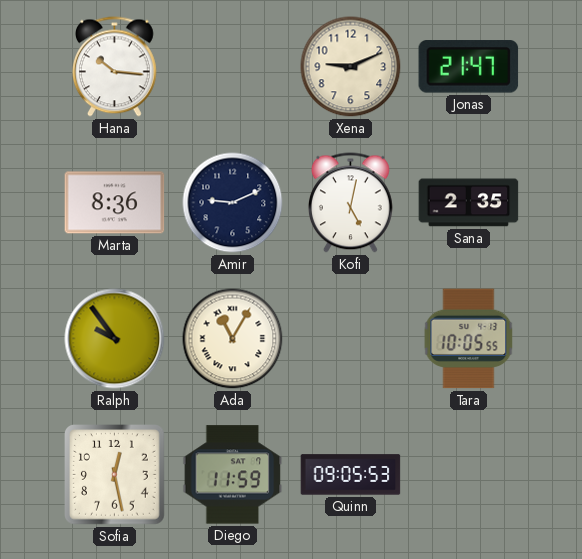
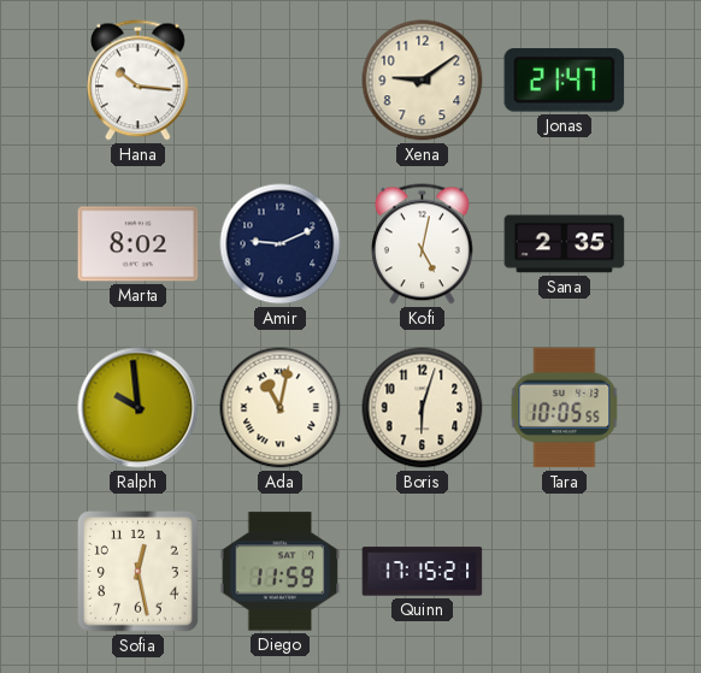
Xena: 9:11 -> 9:09 (423, 81)
Marta: 8:36 -> 8:02 (139, 244)
Ralph: 9:54 -> 9:59 (139, 408)
Ada: 11:05 -> 11:02 (281, 408)
Boris: none -> 6:03 (423, 408)
Quinn: 09:05 -> 17:15 (423, 572)
